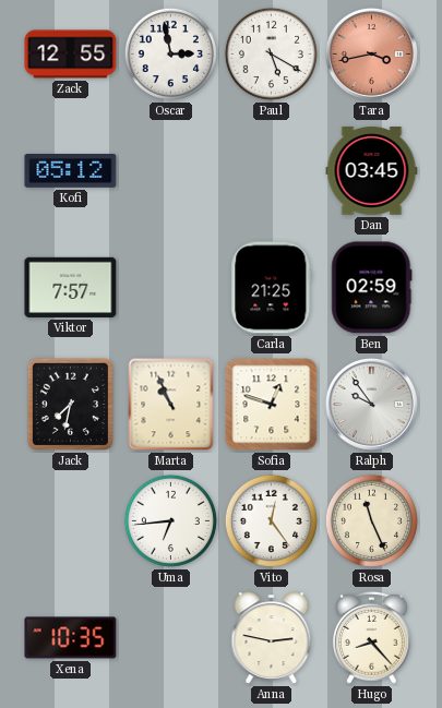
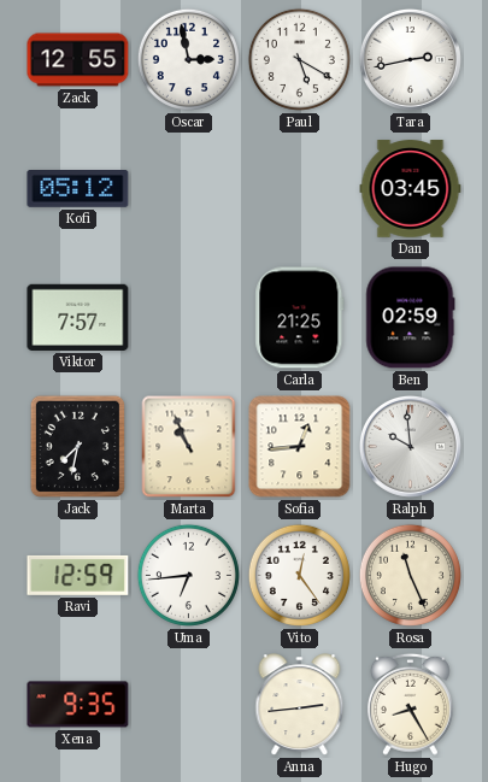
Tara: 3:43 -> 2:43 (410, 59)
Tara dial: salmon -> white (410, 59)
Sofia: 12:48 -> 12:44 (300, 447)
Ralph: 9:54 -> 9:59 (410, 446)
Ravi: none -> 12:59 (78, 575)
Xena: 10:35 -> 9:35 (78, 705)
Anna: 2:47 -> 2:44 (300, 705)
Hugo: 8:23 -> 8:25 (410, 704)
